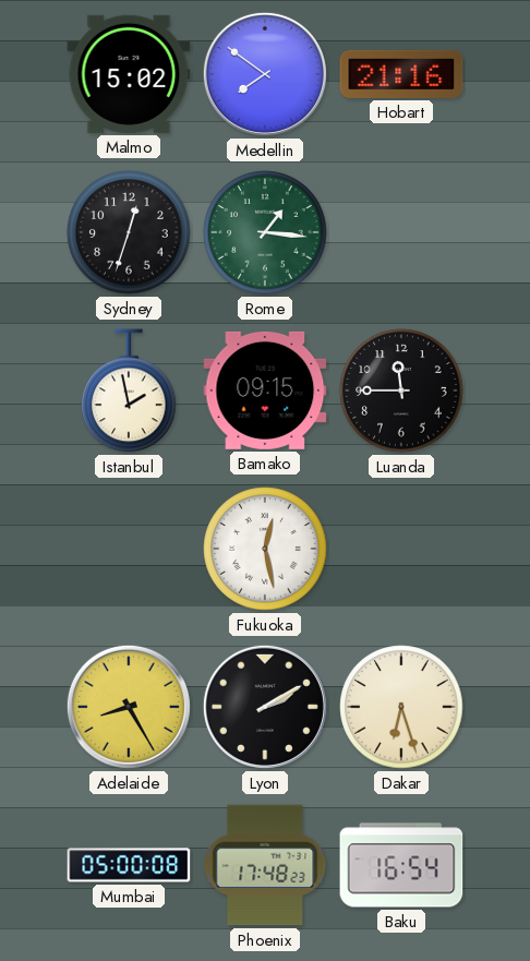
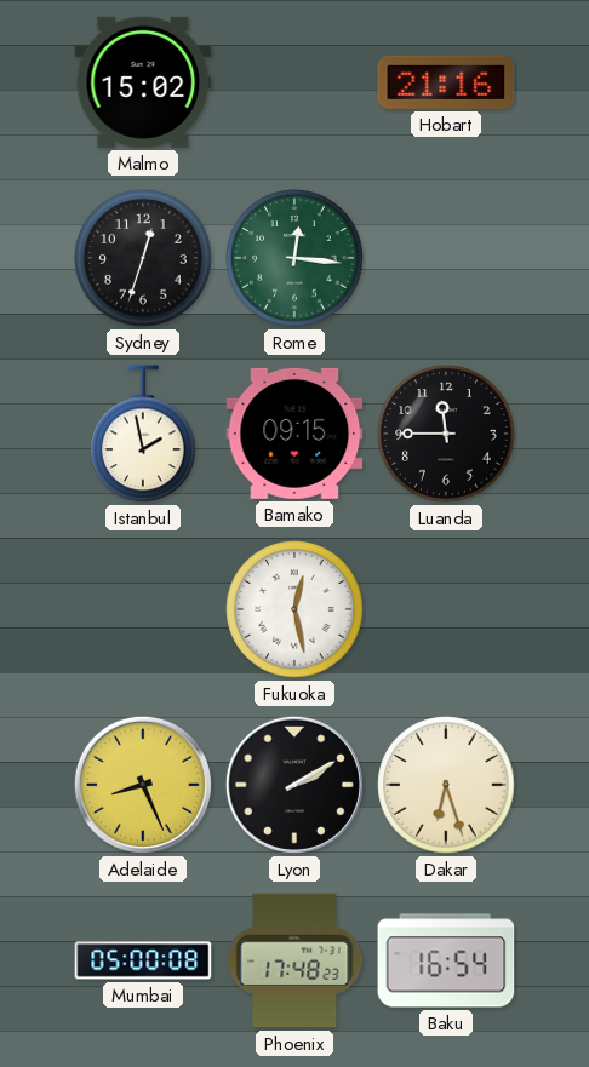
Medellin: 7:51 -> none (265, 74)
Rome: 1:16 -> 12:16 (294, 258)
Adelaide: 8:25 -> 8:26 (143, 785)
